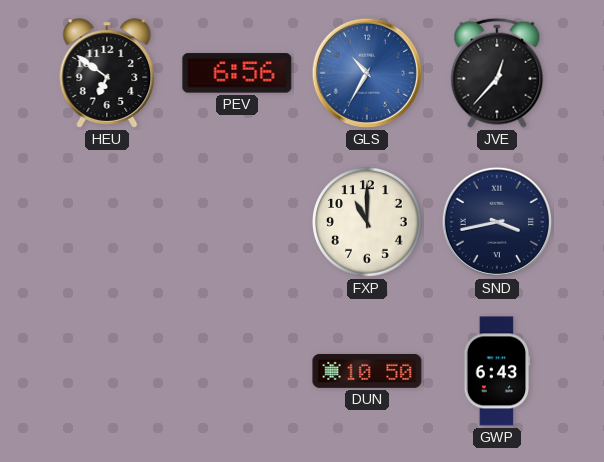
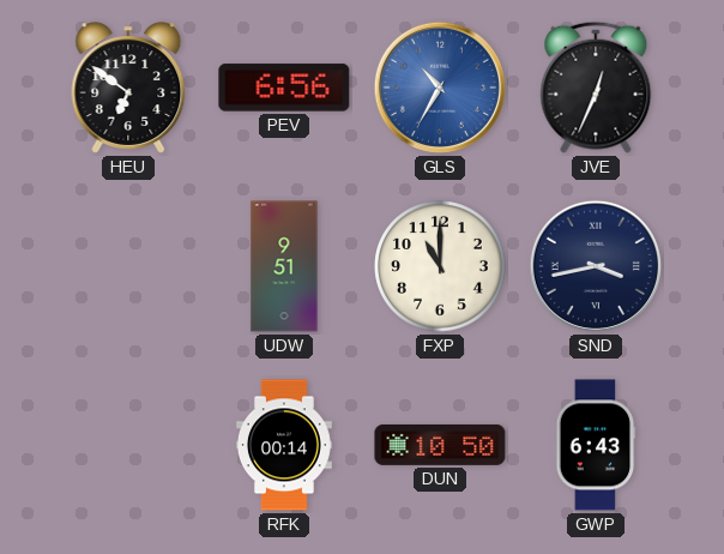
JVE: 12:37 -> 12:34 (596, 88)
UDW: none -> 9:51 (284, 266)
RFK: none -> 00:14 (285, 445)
